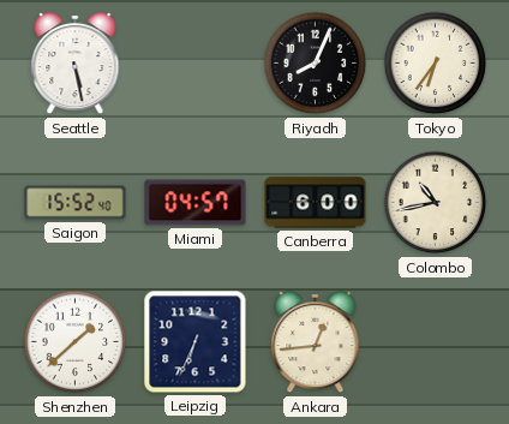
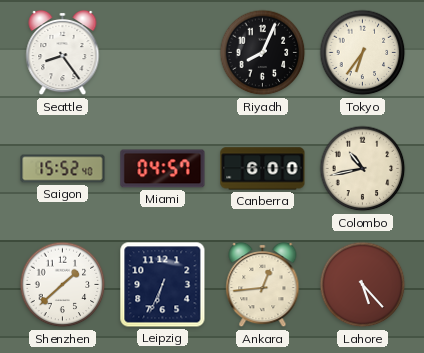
Seattle: 5:28 -> 8:24 (63, 53)
Lahore: none -> 5:23 (363, 285)
